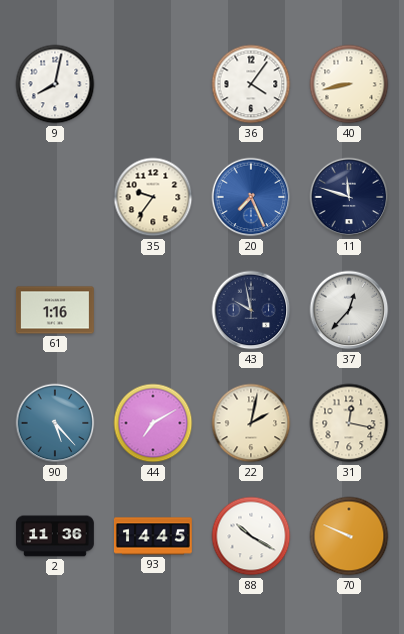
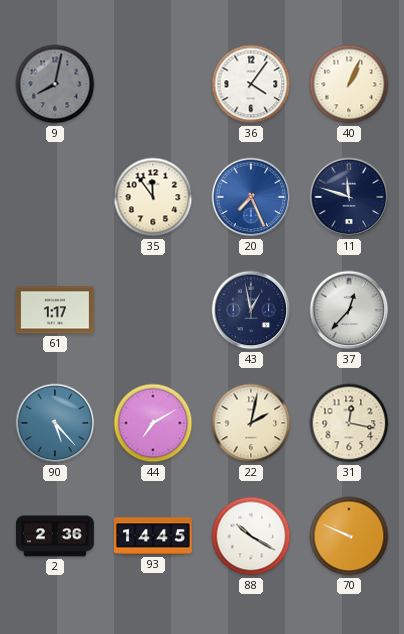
9 dial: white -> grey (55, 84)
40: 8:43 -> 1:04 (349, 84)
35: 9:36 -> 11:54 (153, 197)
61: 1:16 -> 1:17 (55, 310)
43: 9:58 -> 12:58 (251, 310)
2: 11:36 -> 2:36 (55, 536)
